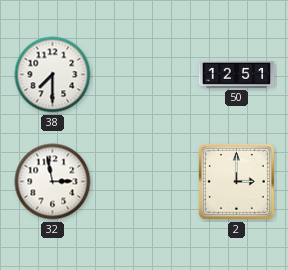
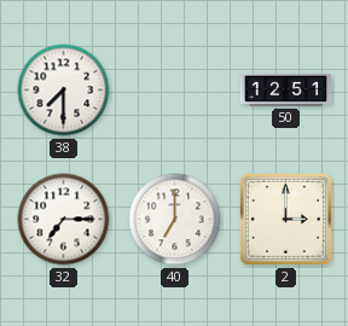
32: 2:58 -> 7:15 (64, 220)
40: none -> 7:00 (175, 220)
